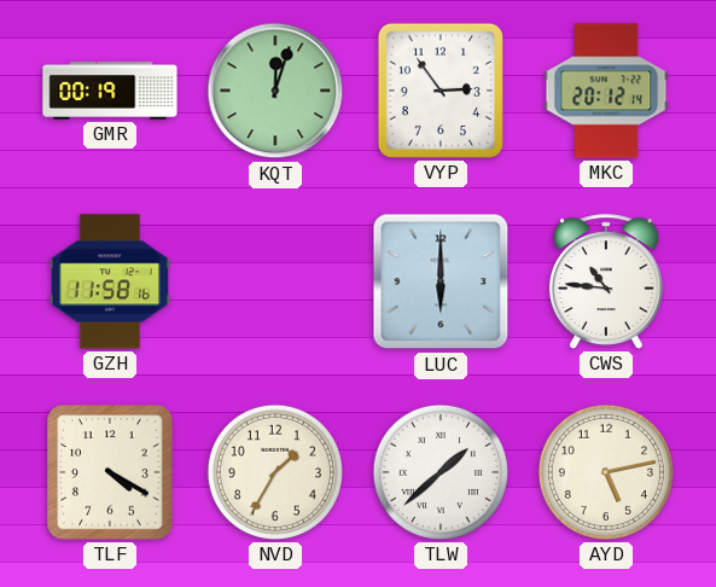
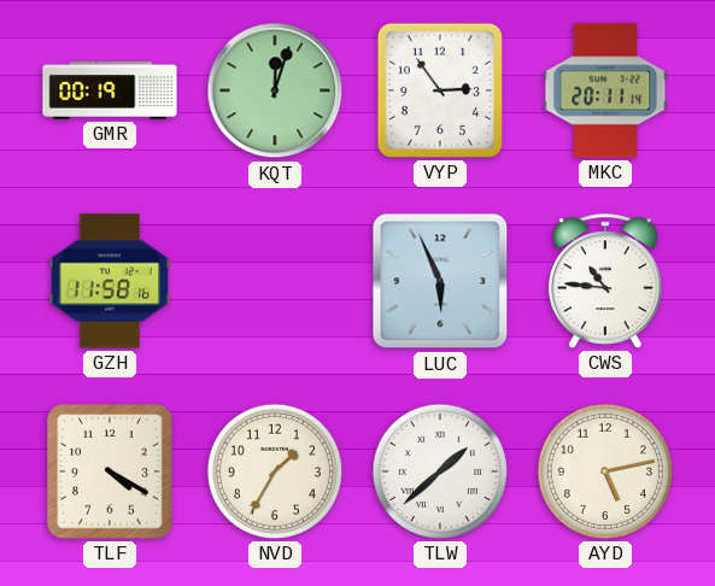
MKC: 20:12 -> 20:11 (605, 90)
LUC: 6:00 -> 5:56 (440, 281)
